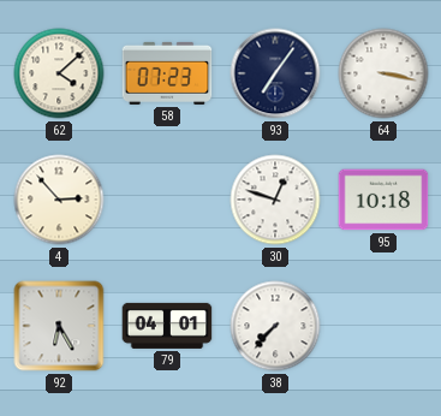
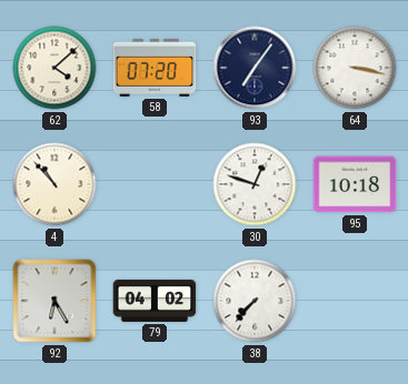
58: 07:23 -> 07:20 (155, 68)
4: 2:53 -> 10:53 (54, 184)
79: 04:01 -> 04:02 (155, 301)
